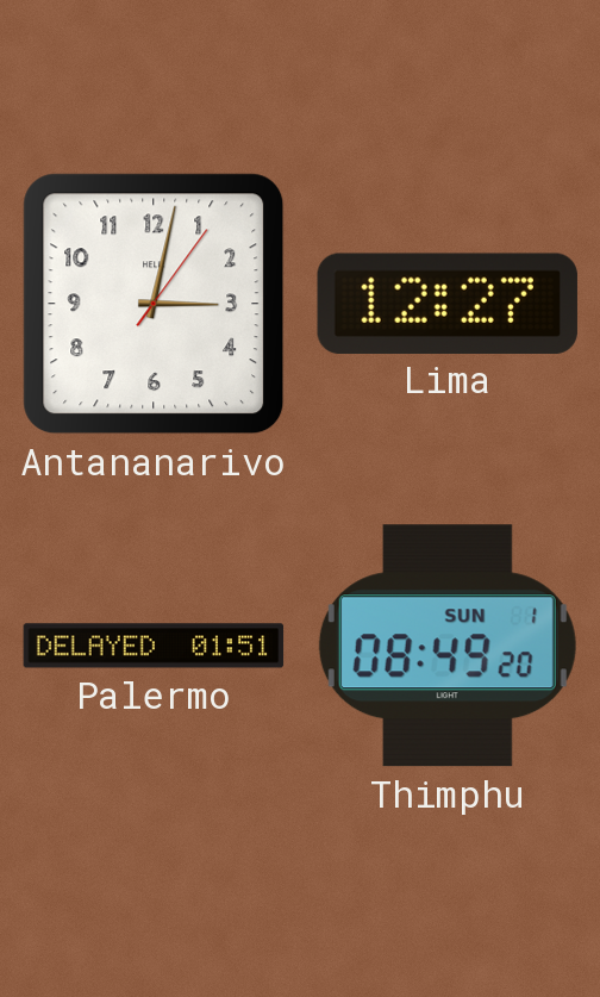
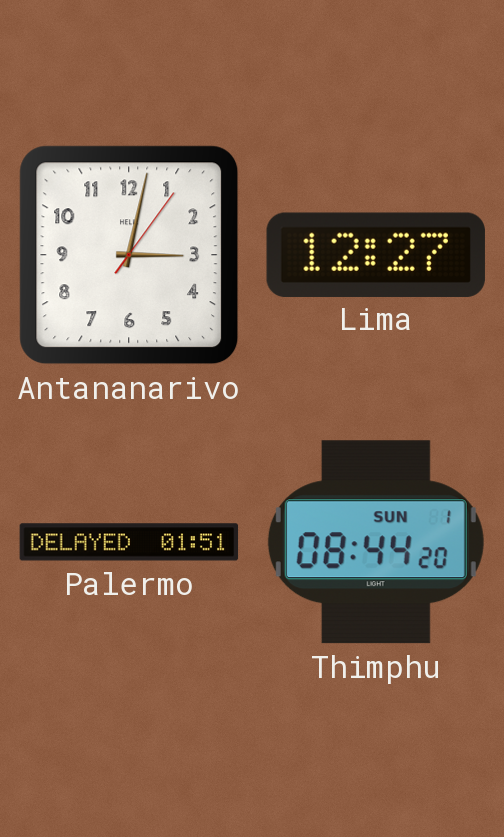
Thimphu: 08:49 -> 08:44 (376, 542)
